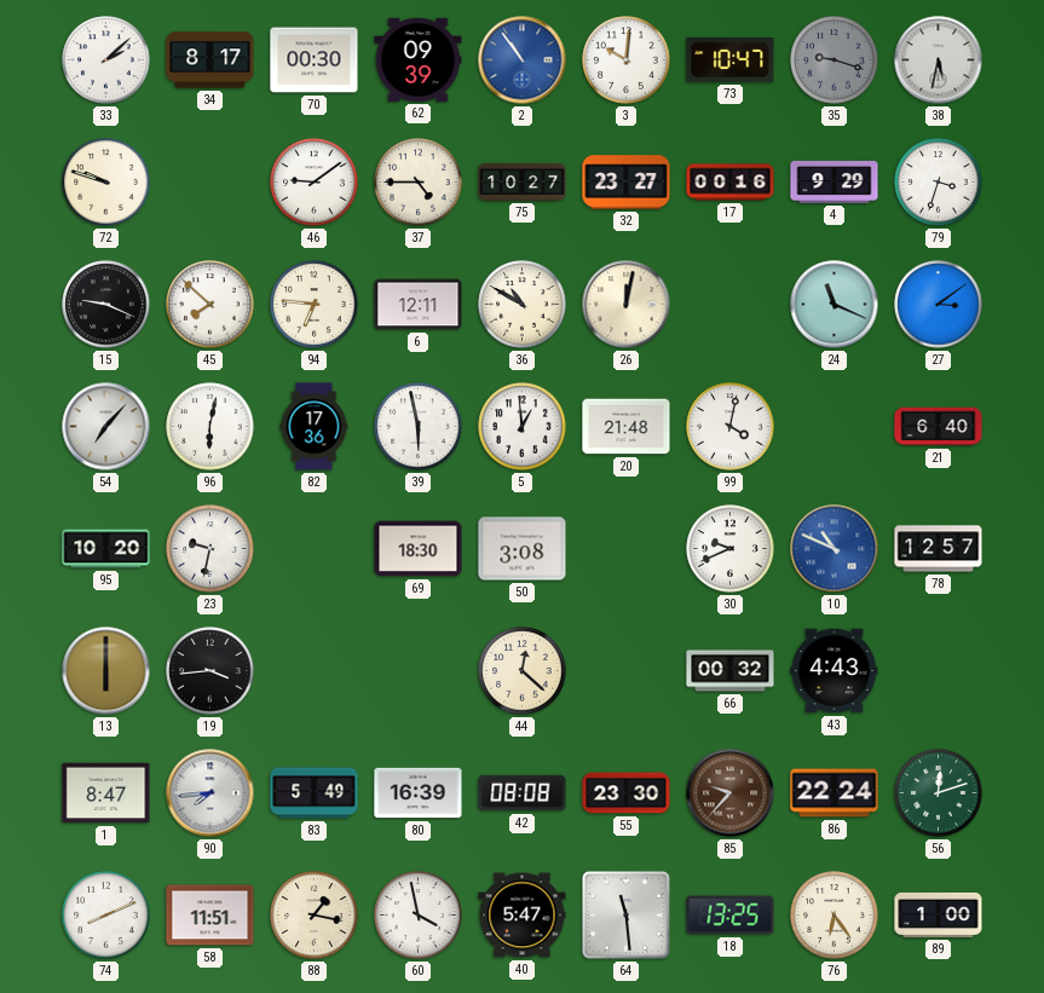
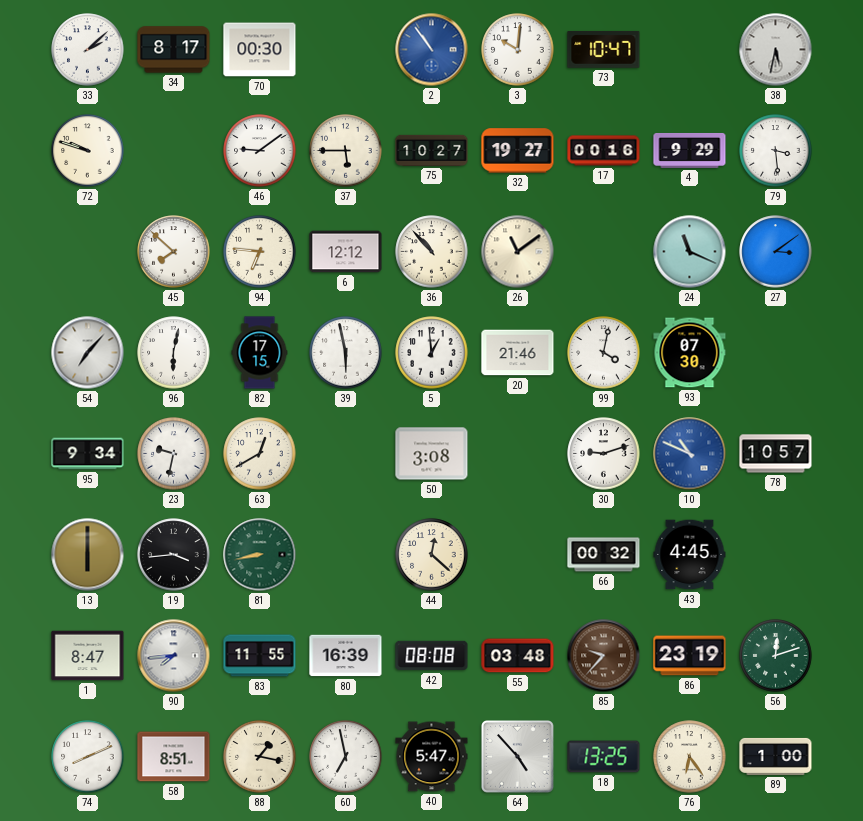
62: 09:39 -> none (419, 59)
35: 9:18 -> none (835, 60)
37: 4:45 -> 5:45 (346, 151)
32: 23:27 -> 19:27 (518, 151)
79: 3:33 -> 3:29 (776, 151)
15: 9:19 -> none (106, 305)
6: 12:11 -> 12:12 (346, 252)
36: 10:50 -> 10:53 (432, 252)
26: 12:02 -> 11:09 (518, 252)
82: 17:36 -> 17:15 (260, 353)
20: 21:48 -> 21:46 (518, 353)
93: none -> 07:30 (690, 353)
21: 6:40 -> none (939, 427)
95: 10:20 -> 9:34 (88, 454)
63: none -> 12:40 (260, 454)
69: 18:30 -> none (419, 549)
30: 9:41 -> 9:12 (604, 454)
78: 12:57 -> 10:57 (776, 454)
81: none -> 8:43 (260, 555)
43: 4:43 -> 4:45 (690, 555)
83: 5:49 -> 11:55 (260, 656)
55: 23:30 -> 03:48 (518, 656)
86: 22:24 -> 23:19 (690, 656)
58: 11:51 -> 8:51 (174, 757)
60: 3:58 -> 6:58 (346, 757)
64: 11:29 -> 4:53 (518, 757)
